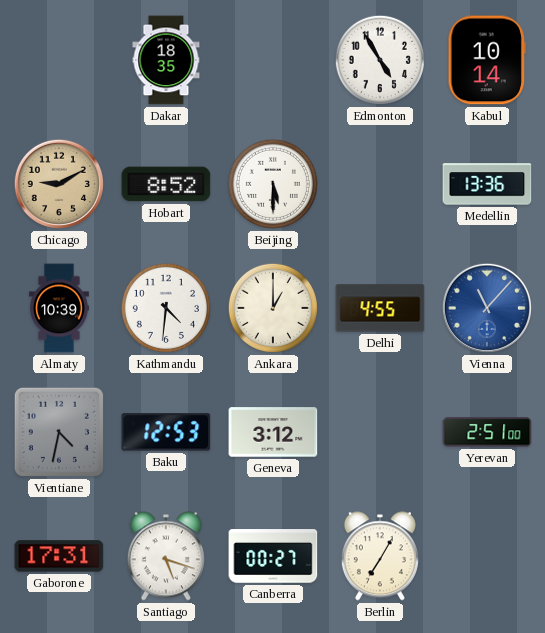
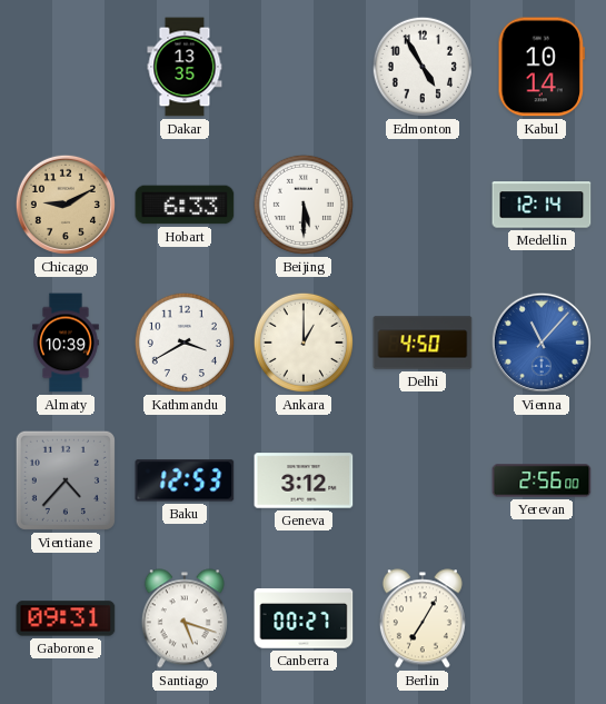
Dakar: 18:35 -> 13:35 (185, 67)
Hobart: 8:52 -> 6:33 (185, 205)
Medellin: 13:36 -> 12:14 (542, 205)
Kathmandu: 4:31 -> 3:40 (185, 343)
Delhi: 4:55 -> 4:50 (423, 343)
Vientiane: 4:32 -> 4:37 (66, 480)
Yerevan: 2:51 -> 2:56 (542, 480)
Gaborone: 17:31 -> 09:31 (66, 618)
